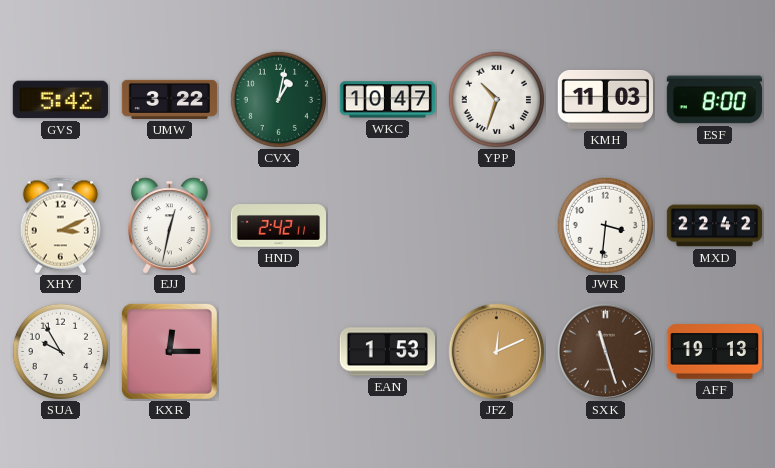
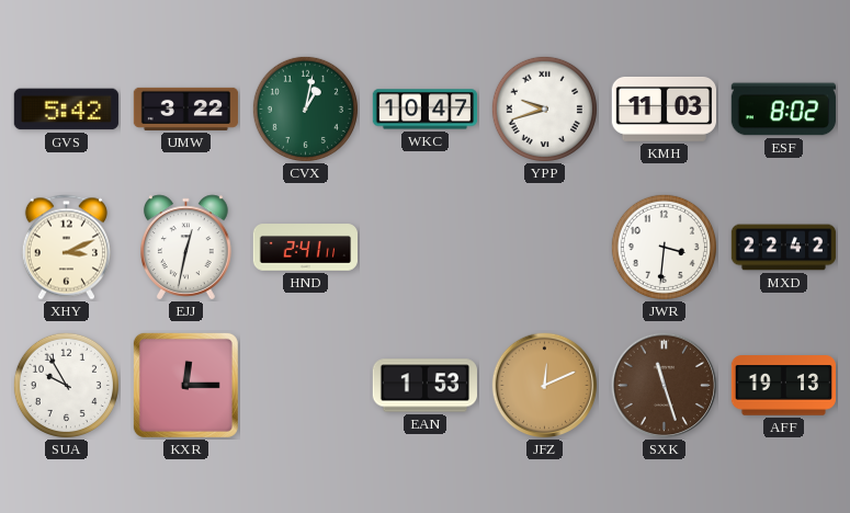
YPP: 10:33 -> 9:42 (544, 109)
ESF: 8:00 -> 8:02 (783, 110)
HND: 2:42 -> 2:41 (305, 248)
